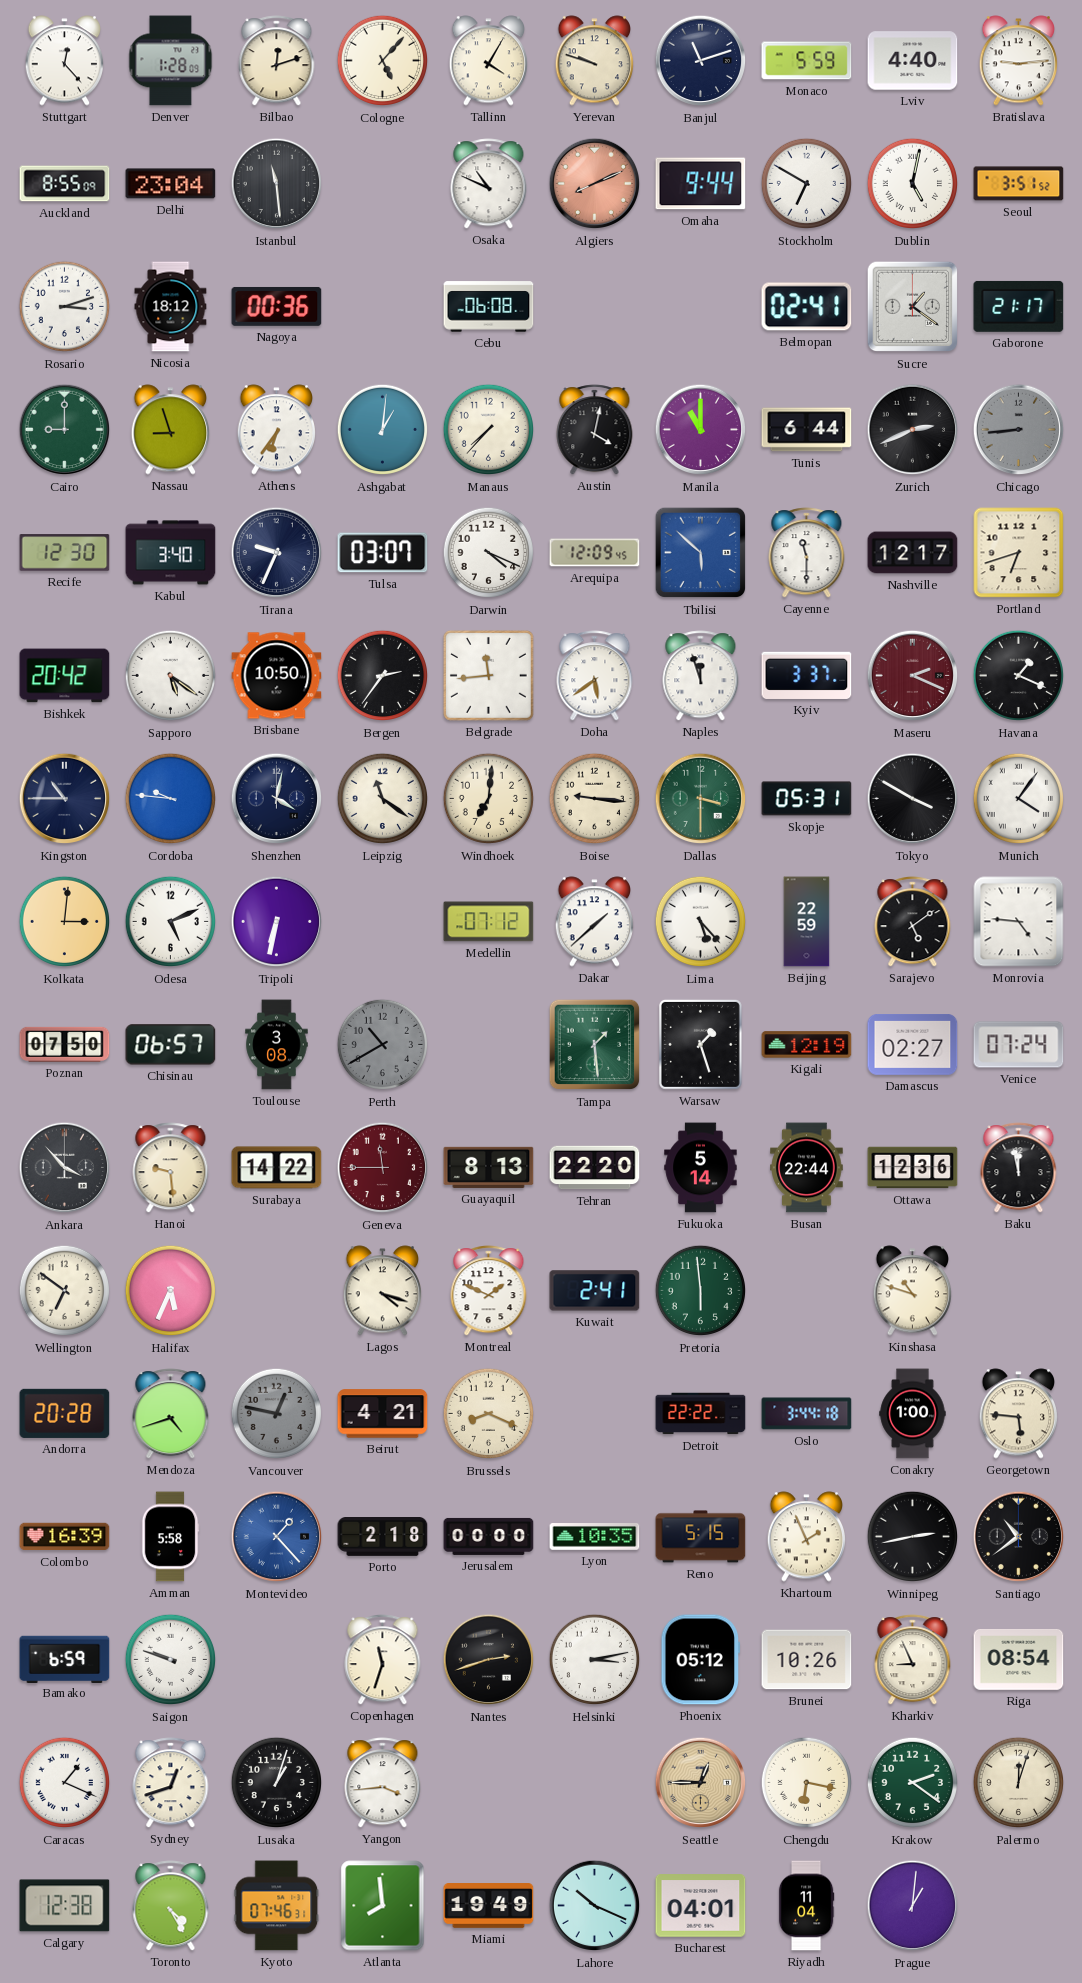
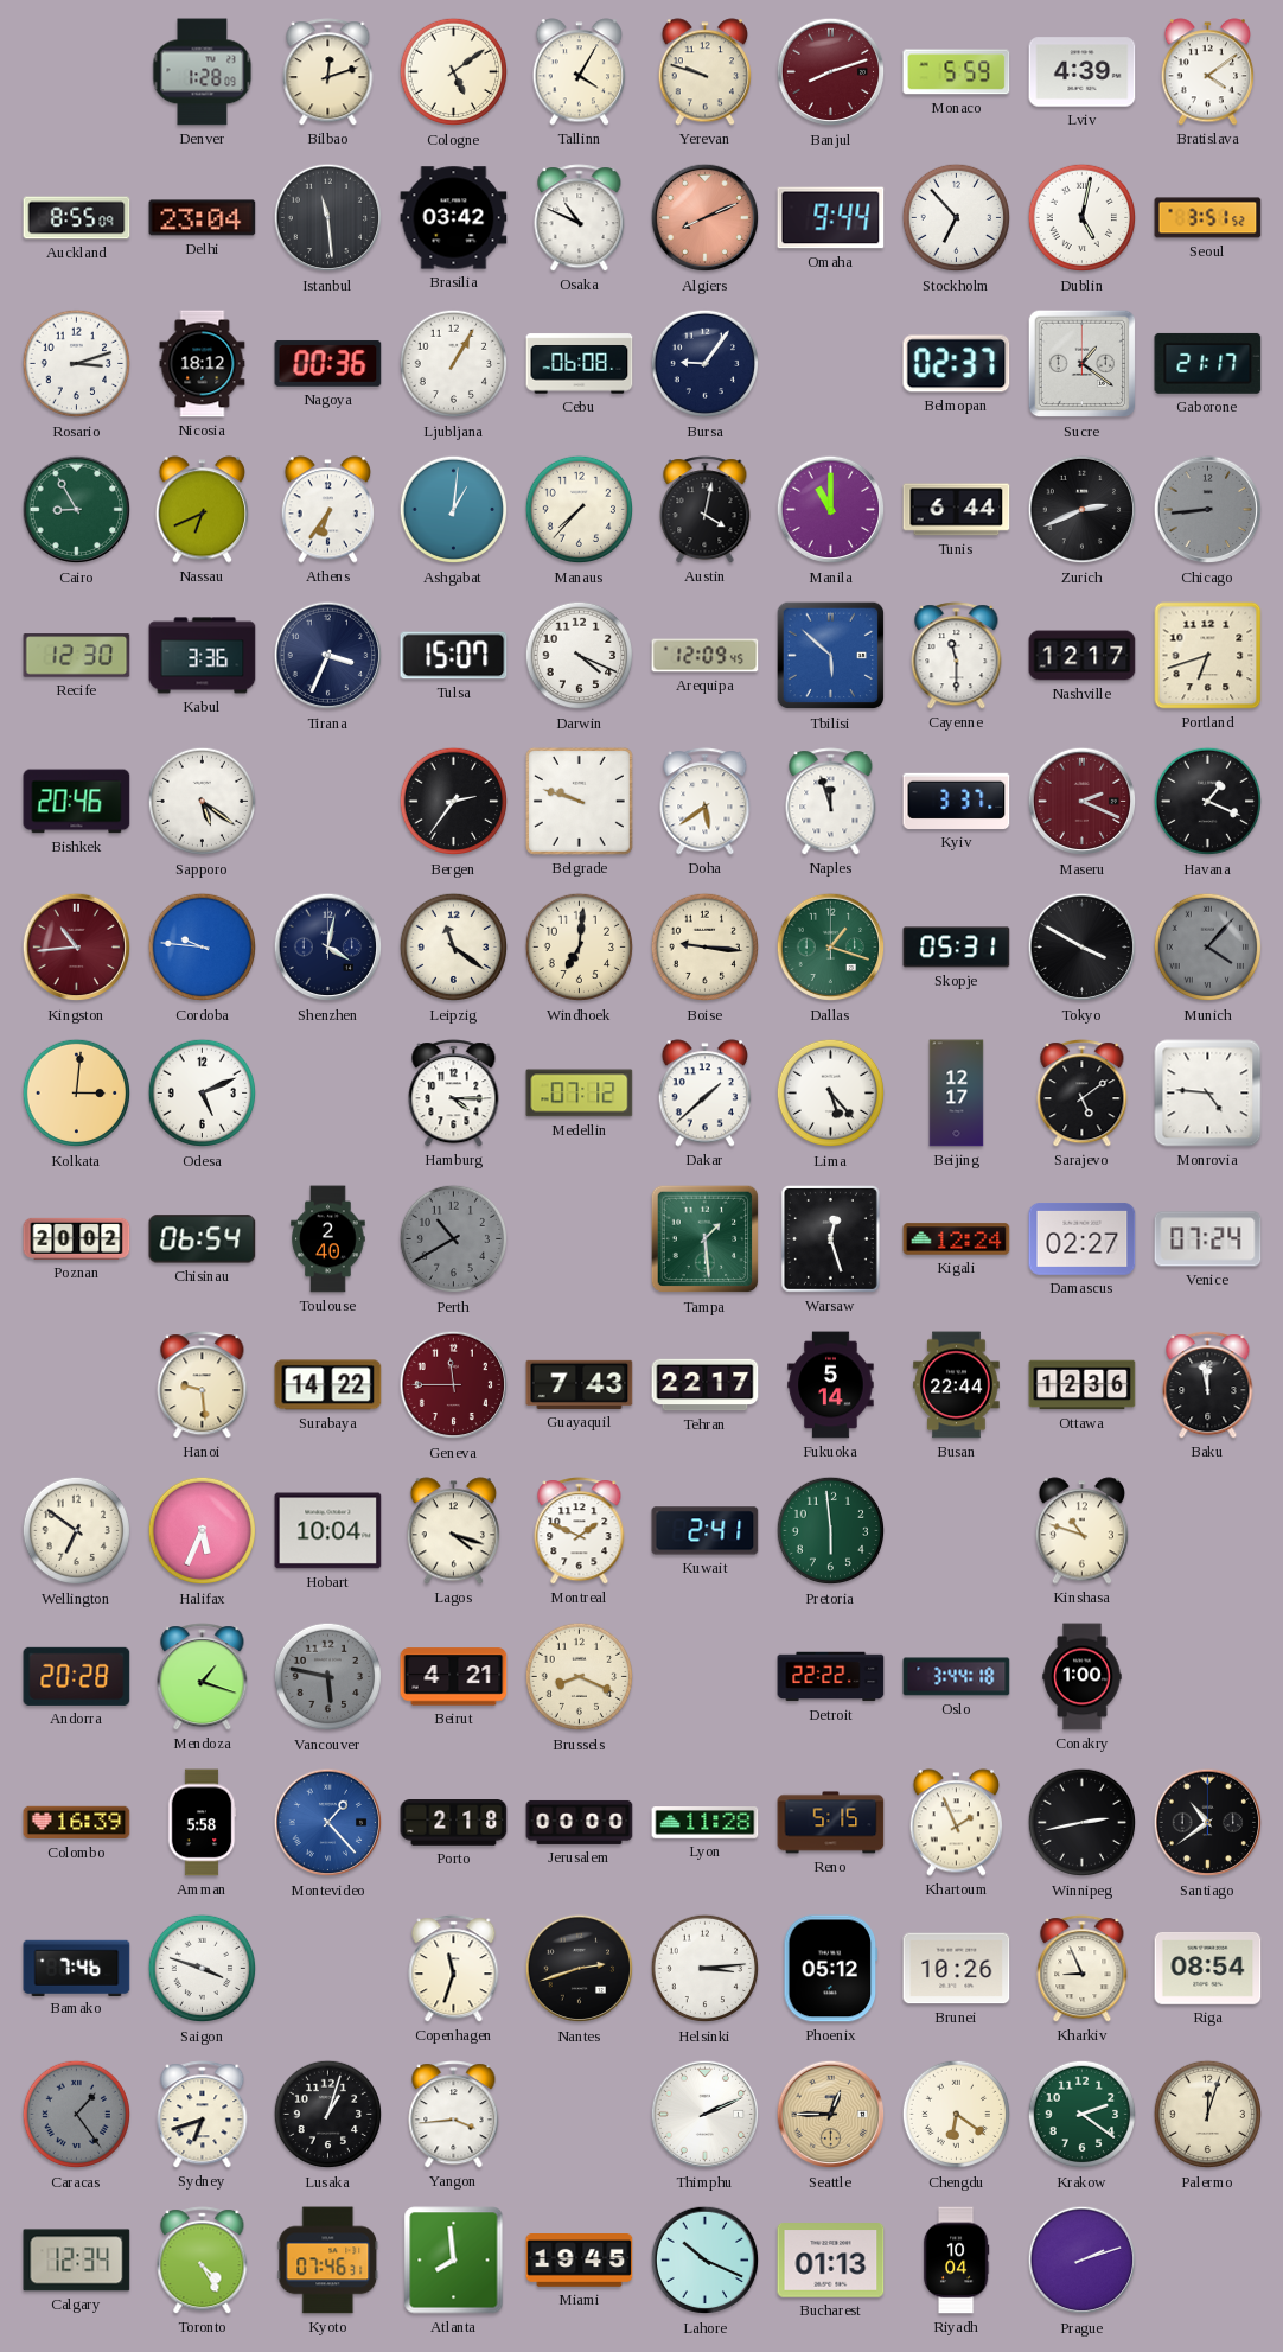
Stuttgart: 12:23 -> none (65, 61)
Cologne: 5:07 -> 5:09 (454, 72)
Banjul: 11:12 -> 8:12 (831, 72)
Banjul dial: navy -> burgundy (831, 72)
Lviv: 4:40 -> 4:39 (1083, 72)
Bratislava: 9:14 -> 4:09 (1208, 72)
Brasilia: none -> 03:42 (454, 218)
Stockholm: 6:50 -> 6:53 (957, 218)
Ljubljana: none -> 1:05 (454, 364)
Bursa: none -> 9:06 (706, 364)
Belmopan: 02:41 -> 02:37 (957, 364)
Cairo: 9:00 -> 8:55 (77, 510)
Nassau: 8:57 -> 6:41 (203, 510)
Kabul: 3:40 -> 3:36 (203, 656)
Tirana: 9:34 -> 3:34 (328, 656)
Tulsa: 03:07 -> 15:07 (454, 656)
Bishkek: 20:42 -> 20:46 (77, 802)
Brisbane: 10:50 -> none (277, 676)
Belgrade: 11:44 -> 9:48 (579, 801)
Kingston: 10:45 -> 10:44 (77, 948)
Kingston dial: navy -> burgundy (77, 948)
Dallas: 3:30 -> 1:18 (831, 948)
Munich: 4:06 -> 4:07 (1208, 948)
Munich dial: white -> grey (1208, 948)
Tripoli: 6:32 -> none (277, 922)
Hamburg: none -> 4:15 (454, 1094)
Beijing: 22:59 -> 12:17 (957, 1094)
Poznan: 07:50 -> 20:02 (77, 1238)
Chisinau: 06:57 -> 06:54 (203, 1239)
Toulouse: 3:08 -> 2:40 (328, 1239)
Warsaw: 1:27 -> 12:27 (830, 1238)
Kigali: 12:19 -> 12:24 (957, 1239)
Ankara: 3:53 -> none (65, 1168)
Guayaquil: 8:13 -> 7:43 (580, 1384)
Tehran: 22:20 -> 22:17 (706, 1385)
Hobart: none -> 10:04 (328, 1531)
Mendoza: 4:42 -> 1:18 (203, 1677)
Vancouver: 12:47 -> 5:47 (328, 1677)
Georgetown: 5:46 -> none (1019, 1414)
Lyon: 10:35 -> 11:28 (706, 1823)
Bamako: 6:59 -> 7:46 (77, 1968)
Saigon: 9:48 -> 3:48 (203, 1969)
Helsinki: 3:13 -> 3:14 (706, 1969)
Caracas: 1:19 -> 1:24 (77, 2115)
Caracas dial: white -> grey (77, 2115)
Sydney: 12:42 -> 6:42 (203, 2115)
Thimphu: none -> 2:11 (706, 2115)
Chengdu: 6:17 -> 6:21 (957, 2115)
Calgary: 12:38 -> 12:34 (77, 2261)
Miami: 19:49 -> 19:45 (580, 2261)
Bucharest: 04:01 -> 01:13 (831, 2261)
Riyadh: 11:04 -> 10:04 (956, 2261)
Prague: 1:01 -> 2:12 (1083, 2261)
